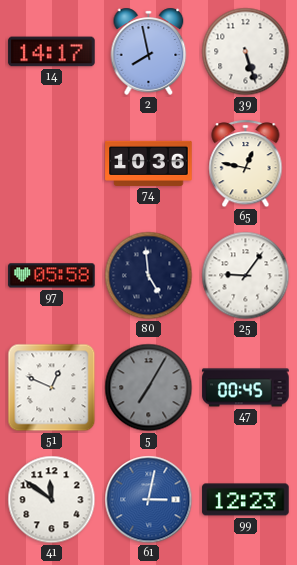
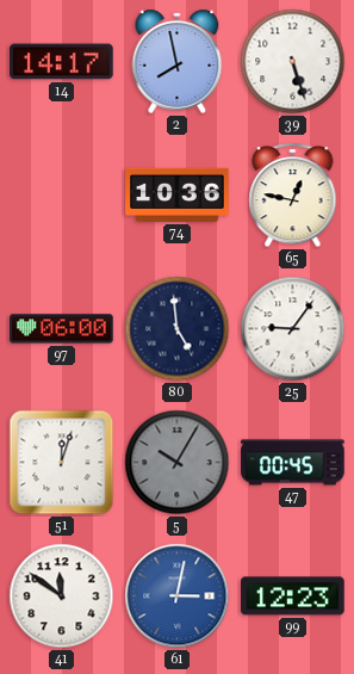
97: 05:58 -> 06:00 (62, 329)
51: 12:49 -> 12:03 (62, 463)
5: 7:05 -> 10:05 (178, 463)
